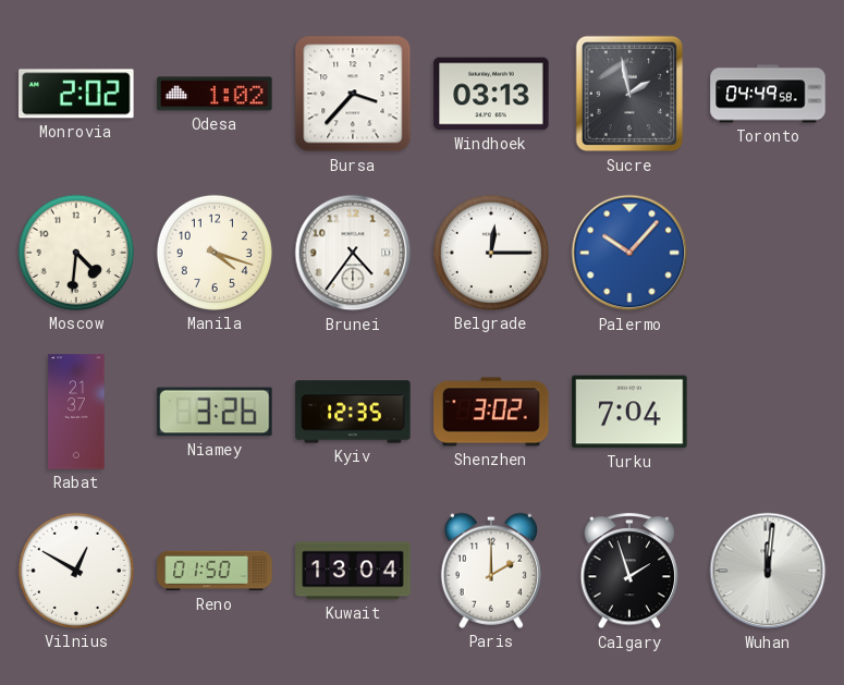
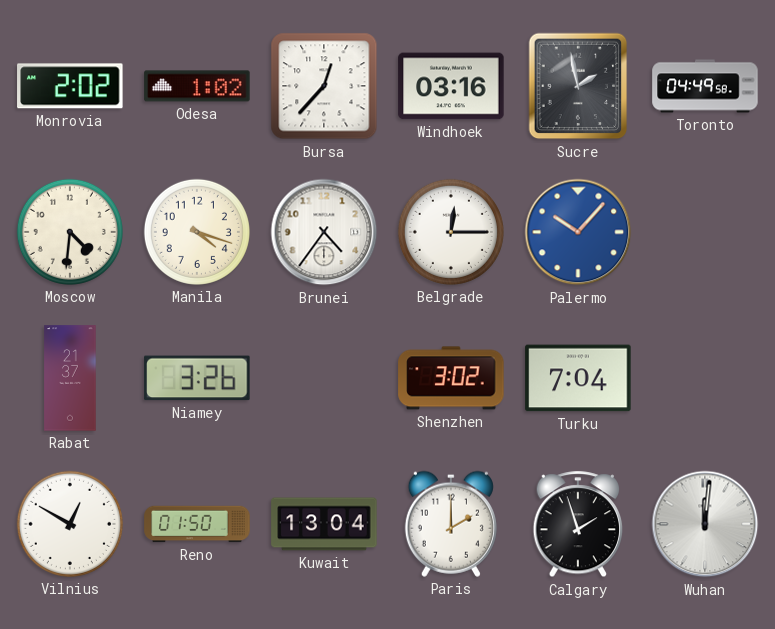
Bursa: 3:37 -> 12:37 (324, 86)
Windhoek: 03:13 -> 03:16 (451, 86)
Kyiv: 12:35 -> none (353, 412)
